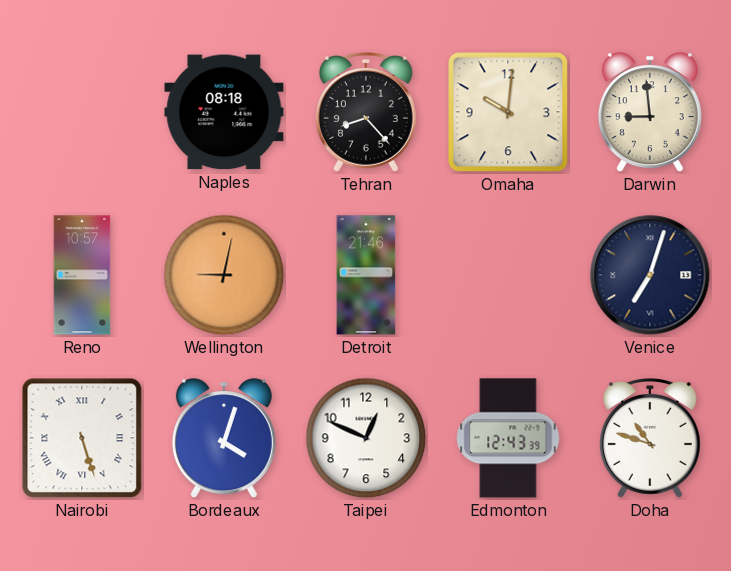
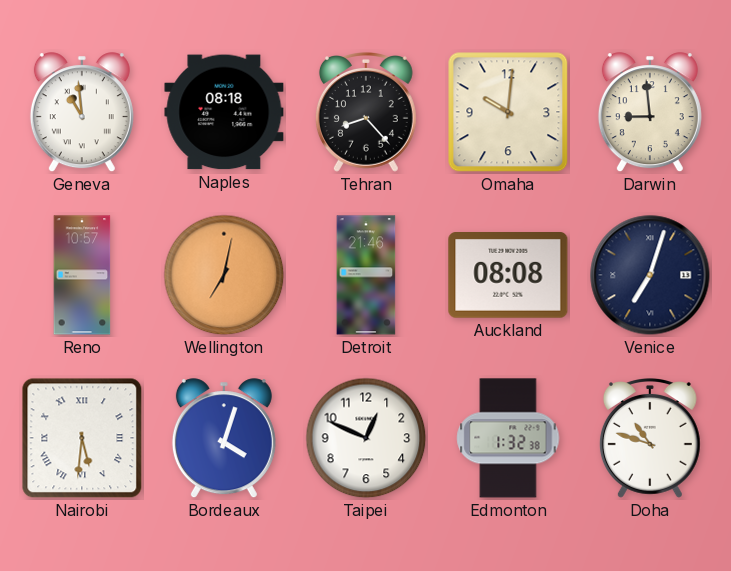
Geneva: none -> 10:59 (82, 113)
Wellington: 9:02 -> 7:02 (224, 275)
Auckland: none -> 08:08 (508, 275)
Nairobi: 5:27 -> 5:31 (82, 438)
Edmonton: 12:43 -> 1:32 (508, 438)
